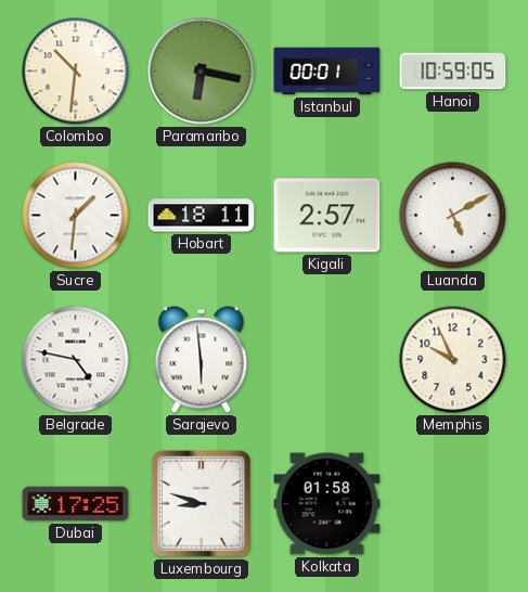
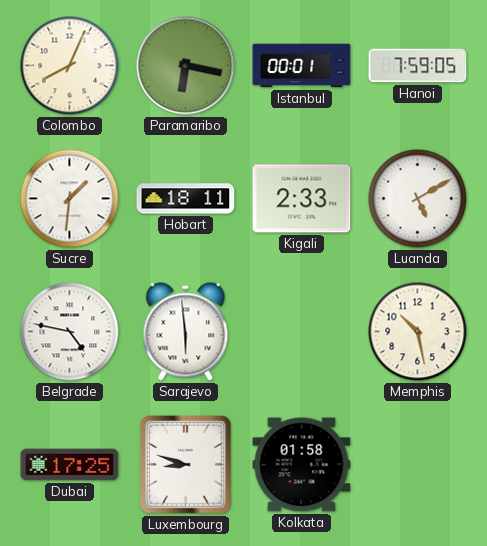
Colombo: 10:31 -> 8:04 (70, 66)
Hanoi: 10:59 -> 7:59 (418, 66)
Kigali: 2:57 -> 2:33 (302, 199)
Memphis: 9:56 -> 10:28 (418, 332)
